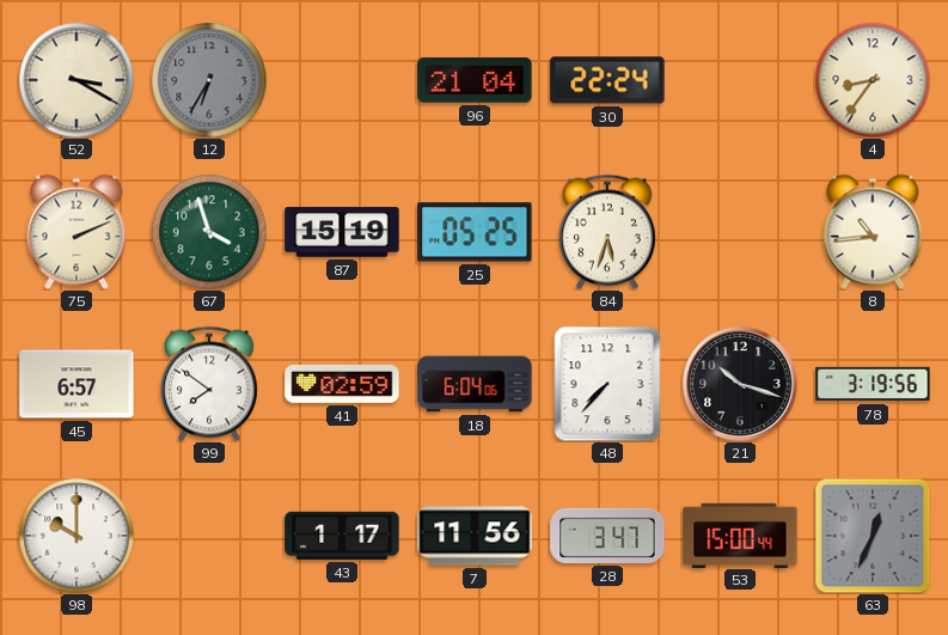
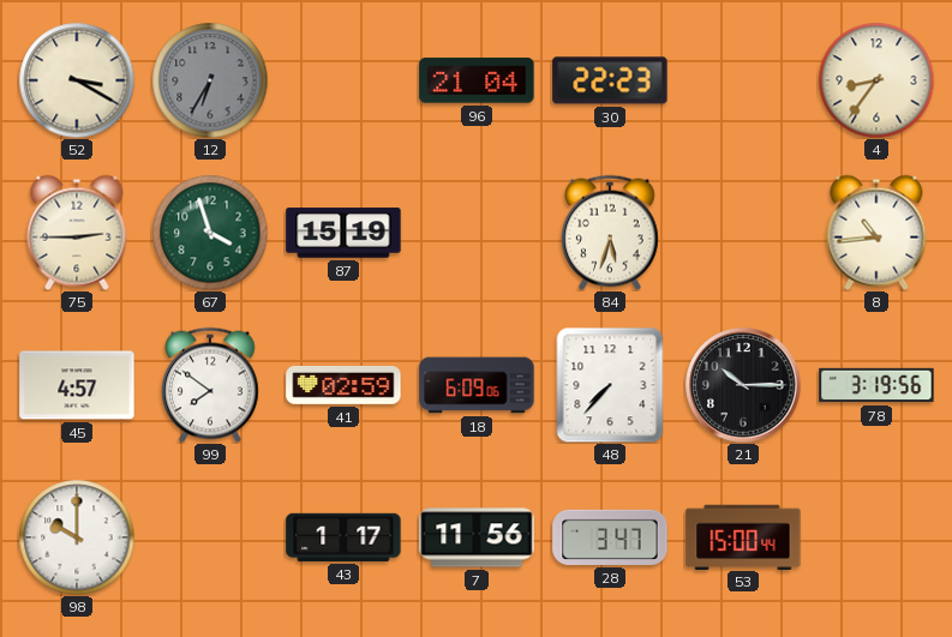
30: 22:24 -> 22:23 (610, 80)
75: 2:11 -> 2:45 (77, 233)
25: 05:25 -> none (475, 232)
45: 6:57 -> 4:57 (77, 385)
18: 6:04 -> 6:09 (477, 385)
21: 10:18 -> 10:15 (743, 385)
63: 12:34 -> none (873, 536)
